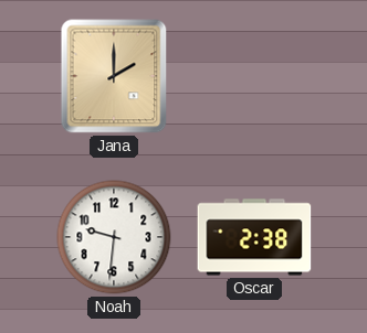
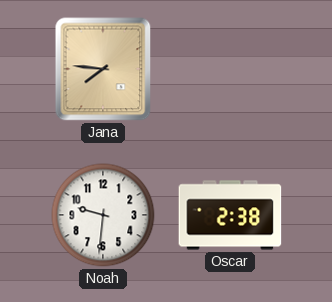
Jana: 2:00 -> 7:46 (103, 69)
